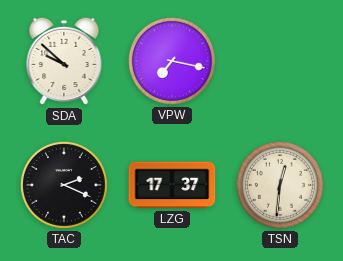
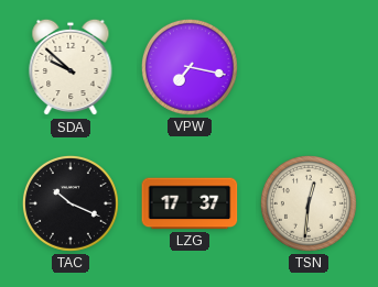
TAC: 2:19 -> 10:19 (71, 203)
